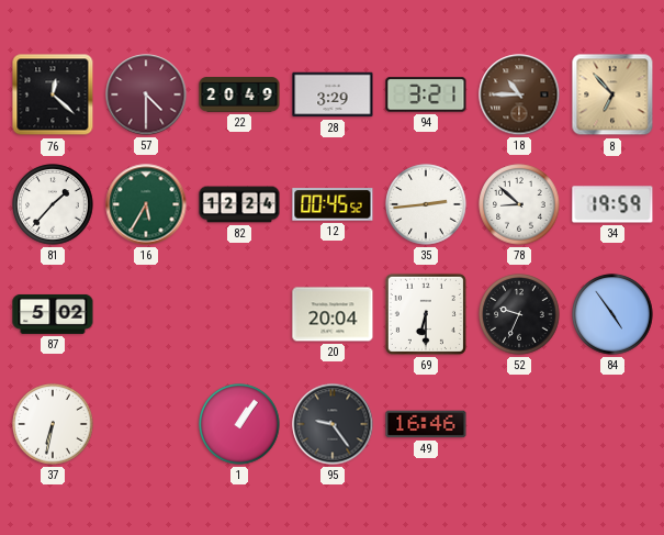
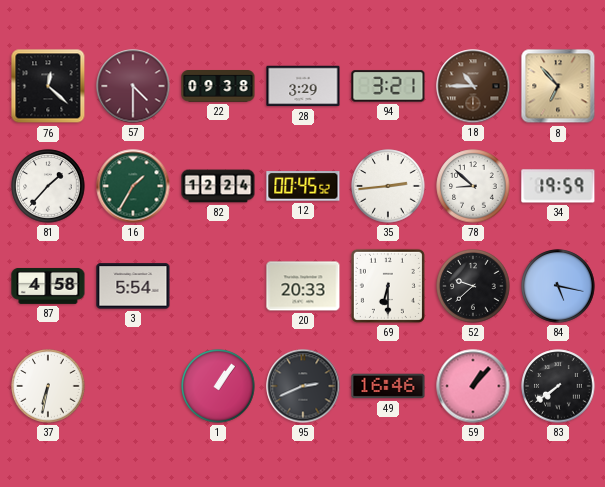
22: 20:49 -> 09:38 (218, 87)
16: 5:35 -> 1:35 (133, 186)
87: 5:02 -> 4:58 (48, 286)
3: none -> 5:54 (133, 286)
20: 20:04 -> 20:33 (303, 286)
52: 9:34 -> 9:38 (473, 286)
84: 4:54 -> 5:17 (558, 286)
95: 9:24 -> 2:41 (303, 386)
59: none -> 1:07 (473, 386)
83: none -> 7:39 (558, 386)
